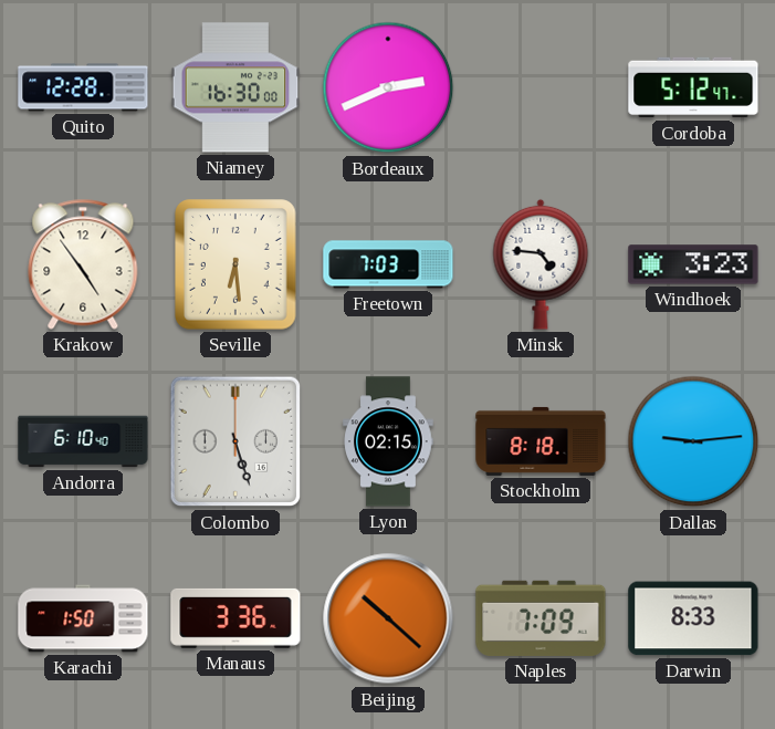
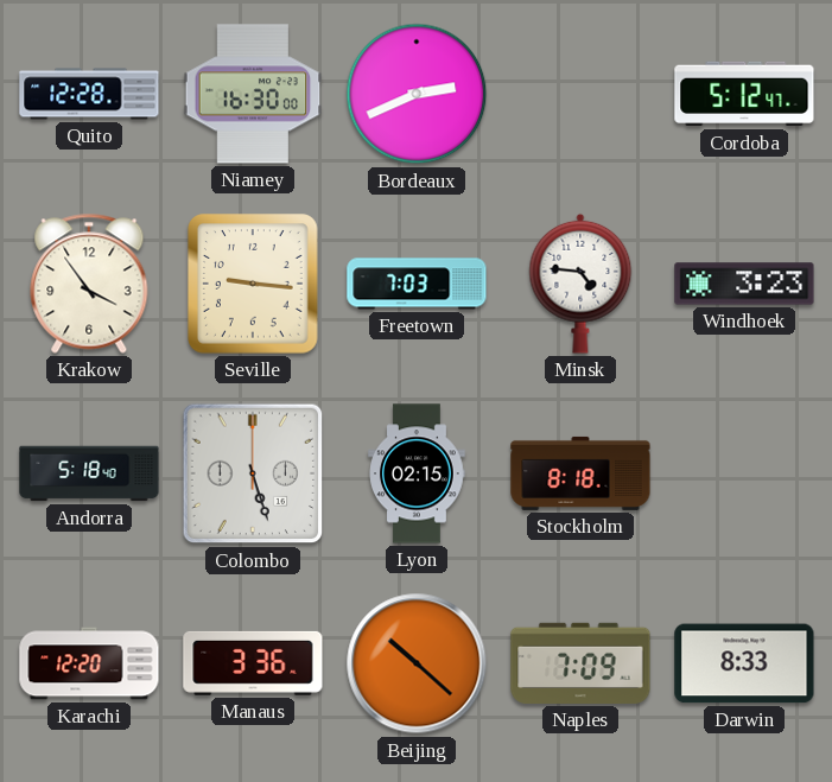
Krakow: 4:54 -> 3:54 (89, 284)
Seville: 6:29 -> 9:16 (254, 284)
Andorra: 6:10 -> 5:18 (89, 473)
Dallas: 9:14 -> none (693, 441)
Karachi: 1:50 -> 12:20 (89, 663)
